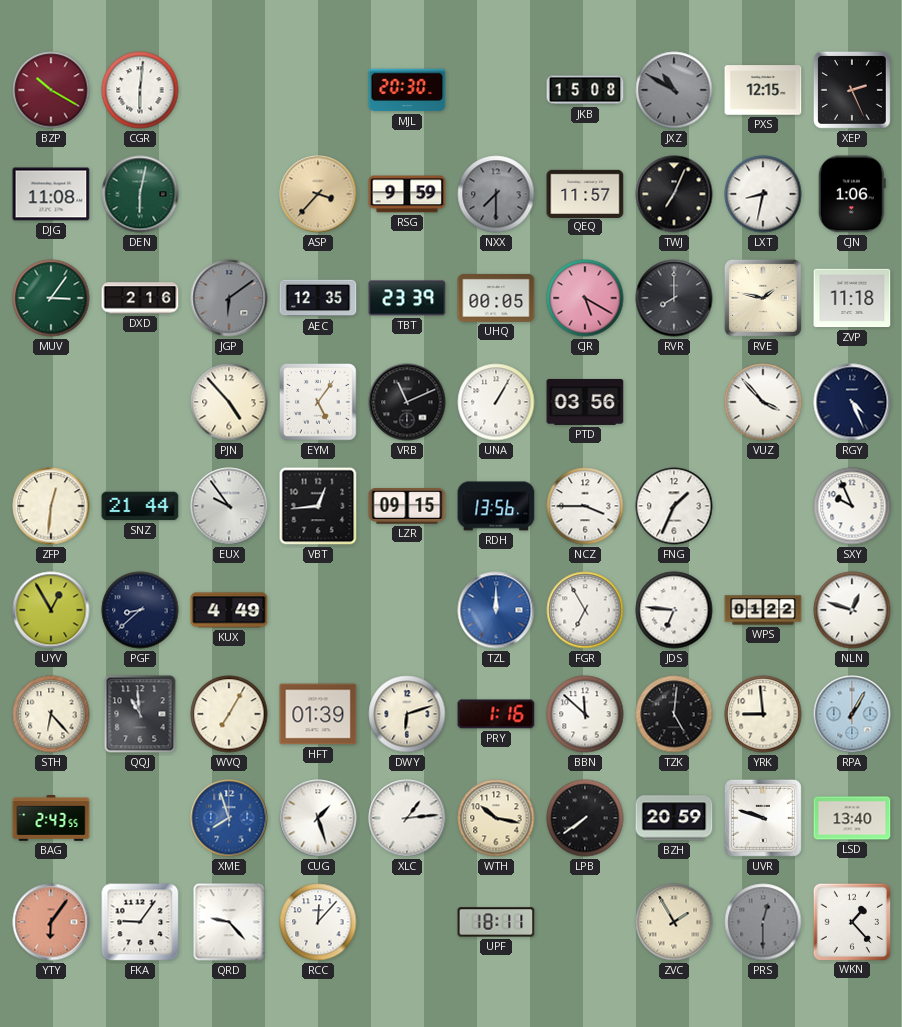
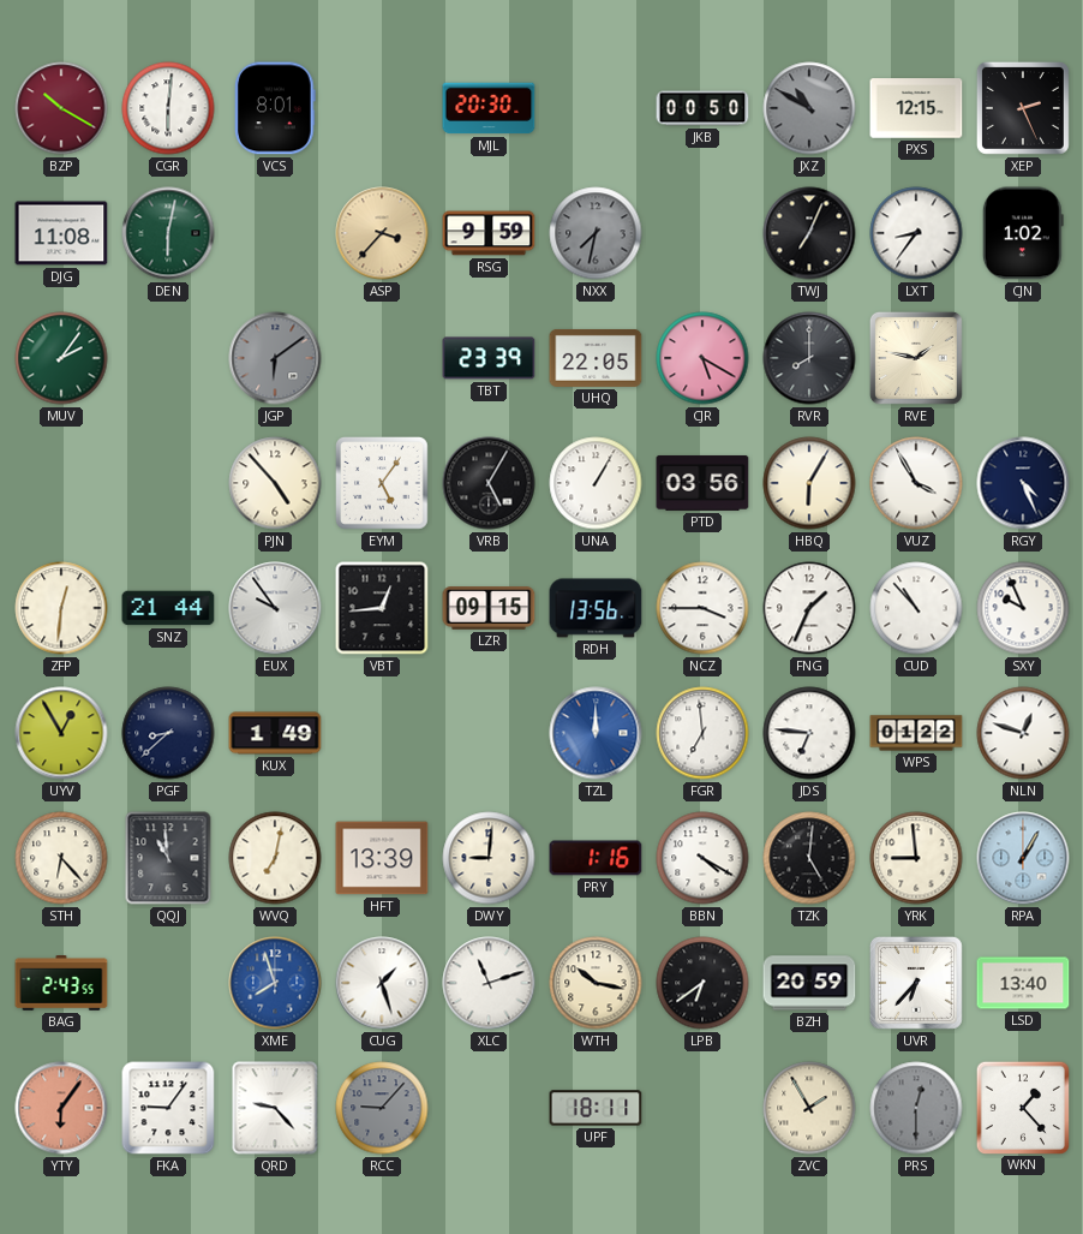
VCS: none -> 8:01 (276, 108)
JKB: 15:08 -> 00:50 (702, 108)
NXX: 7:30 -> 7:32 (596, 233)
QEQ: 11:57 -> none (585, 193)
LXT: 8:32 -> 8:36 (916, 233)
CJN: 1:06 -> 1:02 (1023, 233)
MUV: 3:06 -> 2:06 (61, 358)
DXD: 2:16 -> none (140, 298)
AEC: 12:35 -> none (318, 298)
UHQ: 00:05 -> 22:05 (596, 358)
ZVP: 11:18 -> none (852, 298)
VRB: 11:11 -> 5:05 (489, 483)
HBQ: none -> 6:05 (809, 483)
VUZ: 3:53 -> 3:55 (916, 483)
CUD: none -> 10:53 (916, 608)
KUX: 4:49 -> 1:49 (275, 733)
FGR: 6:55 -> 6:59 (702, 733)
WVQ: 7:05 -> 7:02 (275, 858)
HFT: 01:39 -> 13:39 (382, 858)
DWY: 6:12 -> 9:01 (489, 858)
BBN: 11:52 -> 4:20 (702, 858)
XLC: 1:14 -> 11:12 (489, 983)
LPB: 7:39 -> 6:39 (702, 983)
UVR: 9:48 -> 6:37 (916, 983)
RCC: 12:07 -> 9:07 (382, 1108)
RCC dial: white -> grey (382, 1108)
